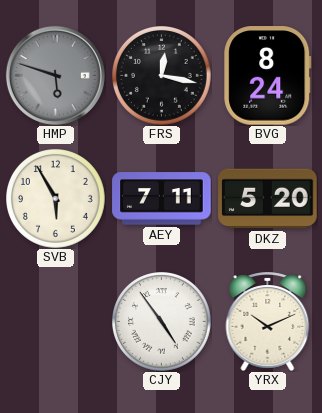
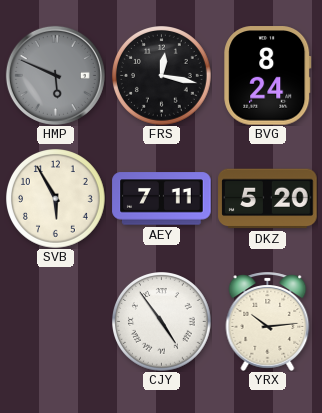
HMP: 5:48 -> 5:49 (55, 75)
YRX: 10:11 -> 10:14 (268, 321)
